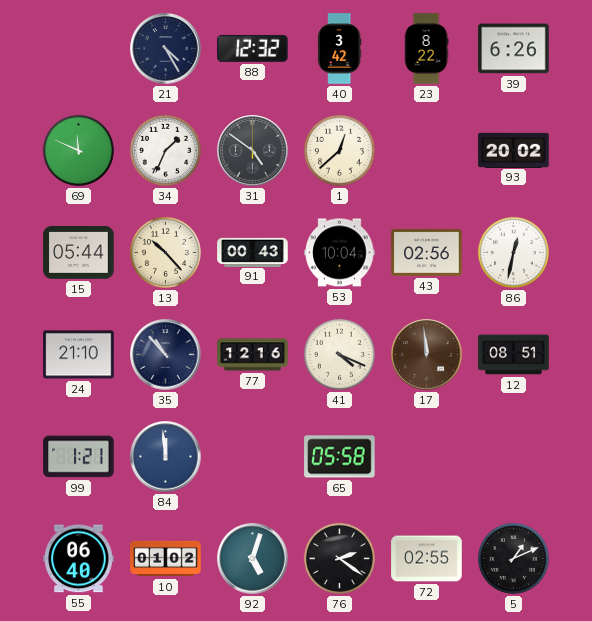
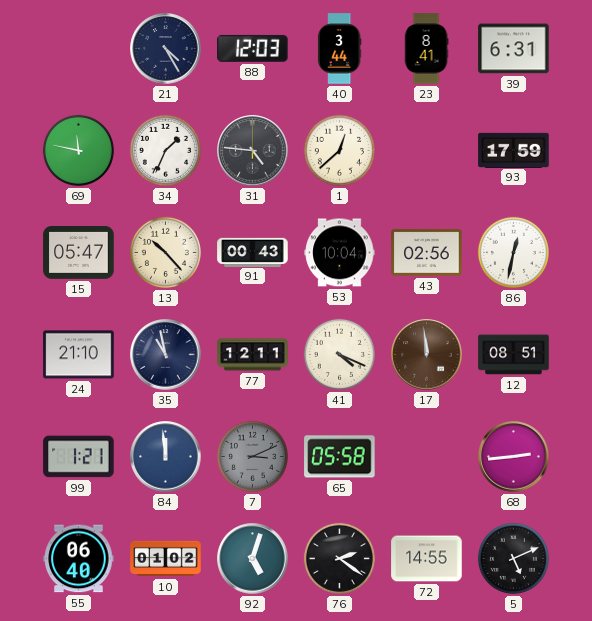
88: 12:32 -> 12:03 (253, 48)
40: 3:42 -> 3:44 (339, 49)
23: 8:22 -> 8:41 (426, 49)
39: 6:26 -> 6:31 (514, 49)
69: 11:49 -> 11:47 (78, 150)
31: 4:51 -> 4:46 (253, 151)
93: 20:02 -> 17:59 (514, 150)
15: 05:44 -> 05:47 (79, 253)
35: 10:53 -> 10:58 (166, 355)
77: 12:16 -> 12:11 (253, 355)
7: none -> 3:11 (252, 456)
68: none -> 2:44 (514, 457)
72: 02:55 -> 14:55 (427, 559)
5: 1:11 -> 5:11 (513, 558)
